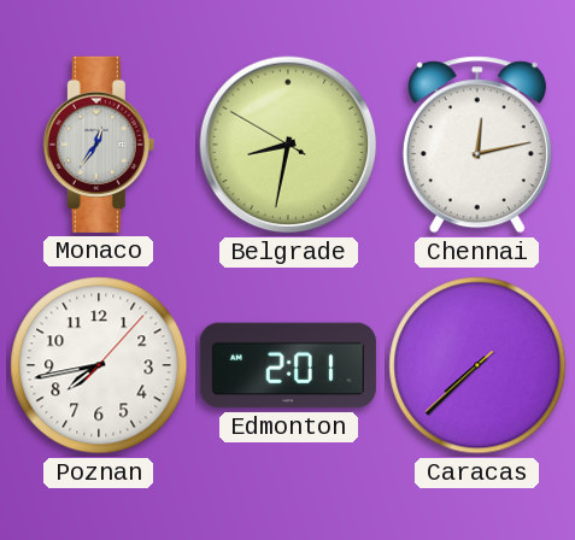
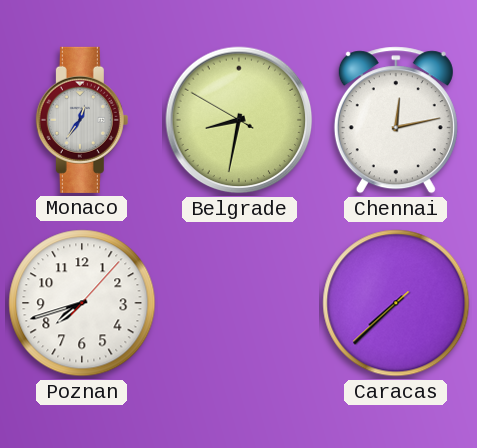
Poznan: 7:43 -> 7:42 (82, 303)
Edmonton: 2:01 -> none (288, 365)
